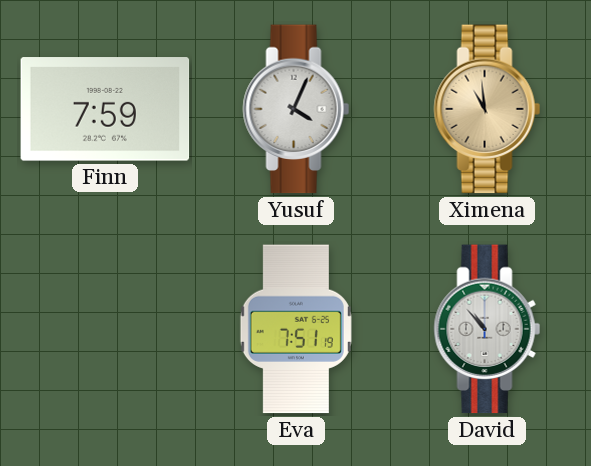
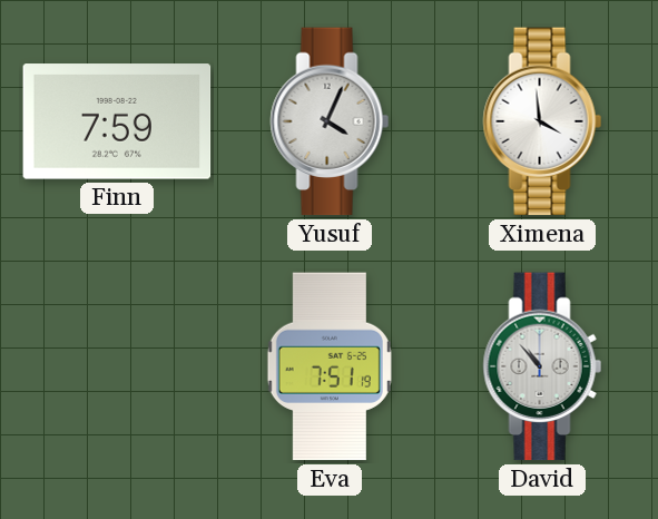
Ximena: 10:59 -> 3:59 (542, 121)
Ximena dial: champagne -> white (542, 121)
